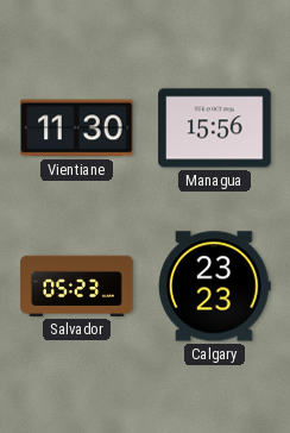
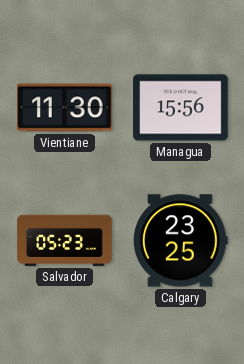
Calgary: 23:23 -> 23:25 (180, 241)
